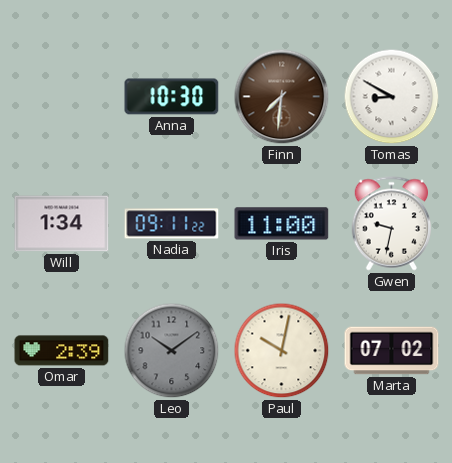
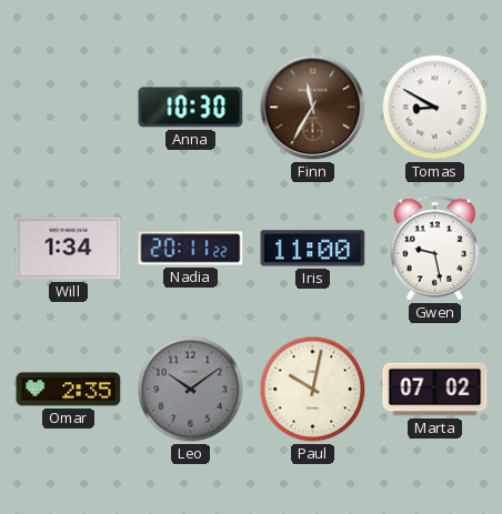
Finn: 7:31 -> 11:35 (313, 108)
Nadia: 09:11 -> 20:11 (191, 249)
Gwen: 9:32 -> 9:28 (434, 249)
Omar: 2:39 -> 2:35 (69, 390)
